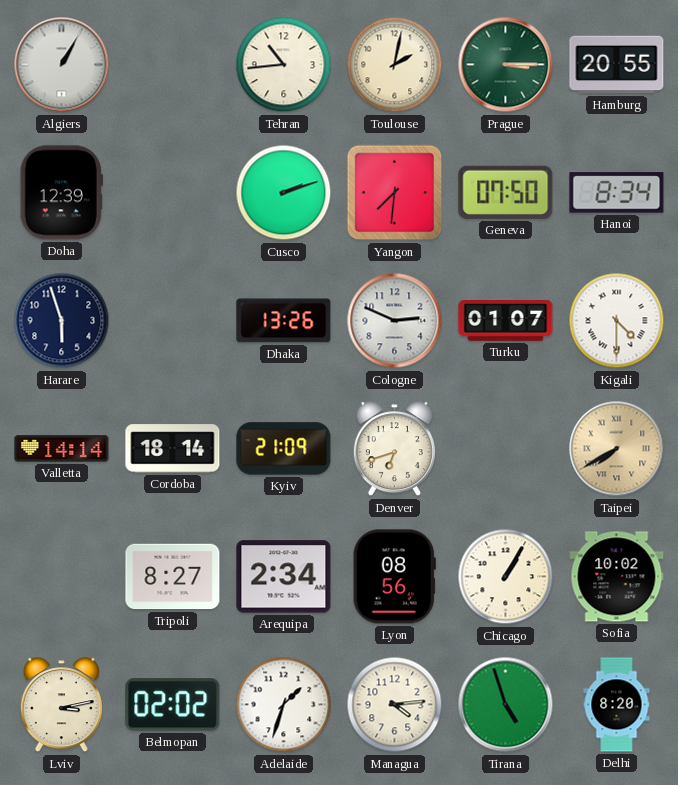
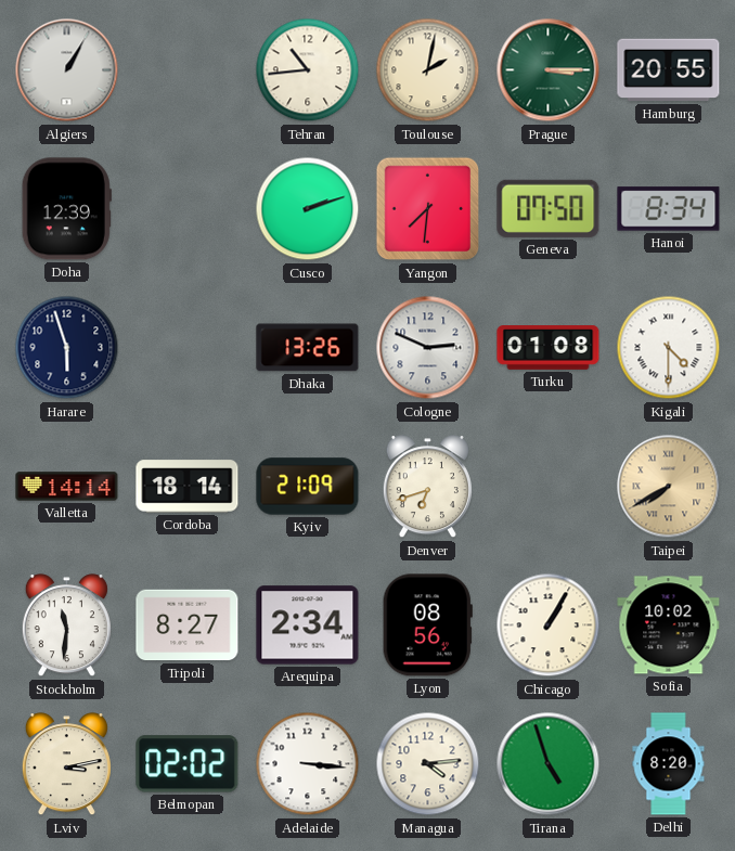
Turku: 01:07 -> 01:08 (549, 348)
Stockholm: none -> 11:31 (66, 626)
Adelaide: 1:33 -> 3:16 (308, 764)
